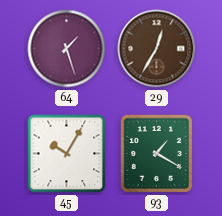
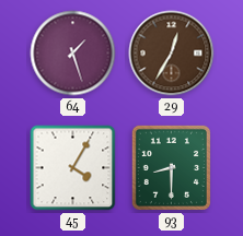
45: 10:05 -> 4:05 (73, 168)
93: 1:20 -> 8:30 (171, 167)
